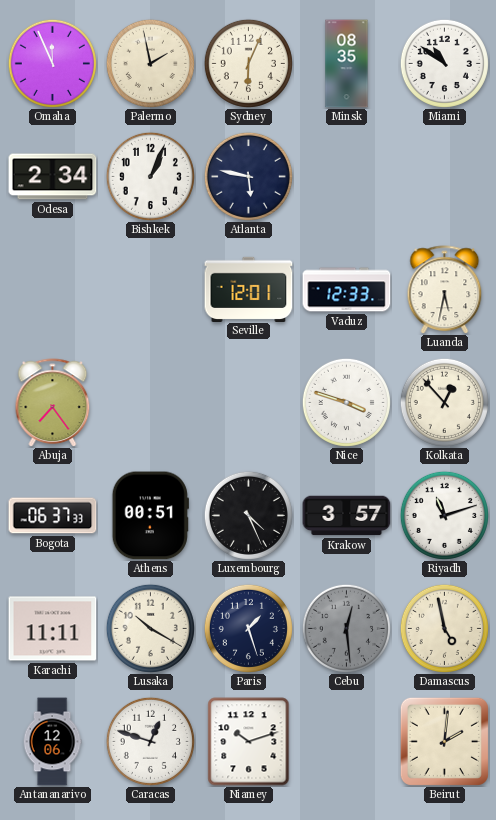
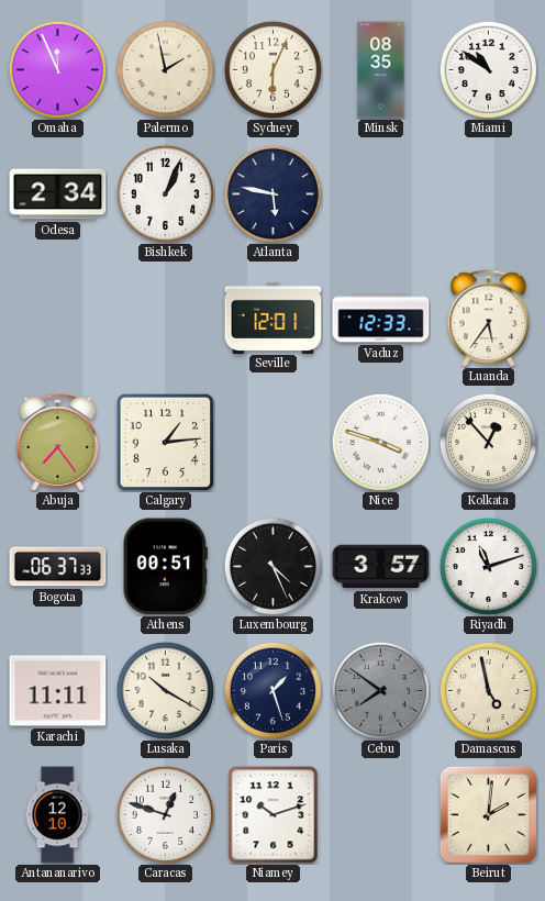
Luanda: 5:32 -> 5:36 (489, 319)
Calgary: none -> 1:14 (165, 442)
Cebu: 12:29 -> 7:51 (380, 690)
Antananarivo: 12:06 -> 12:10 (57, 815)
